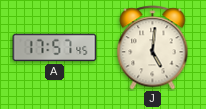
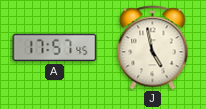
J: 5:01 -> 4:58 (153, 48)
